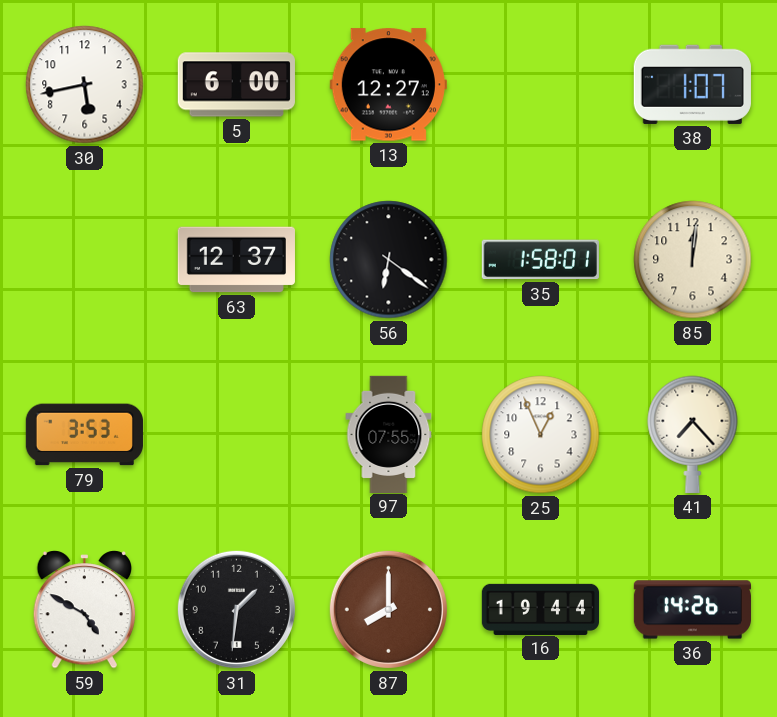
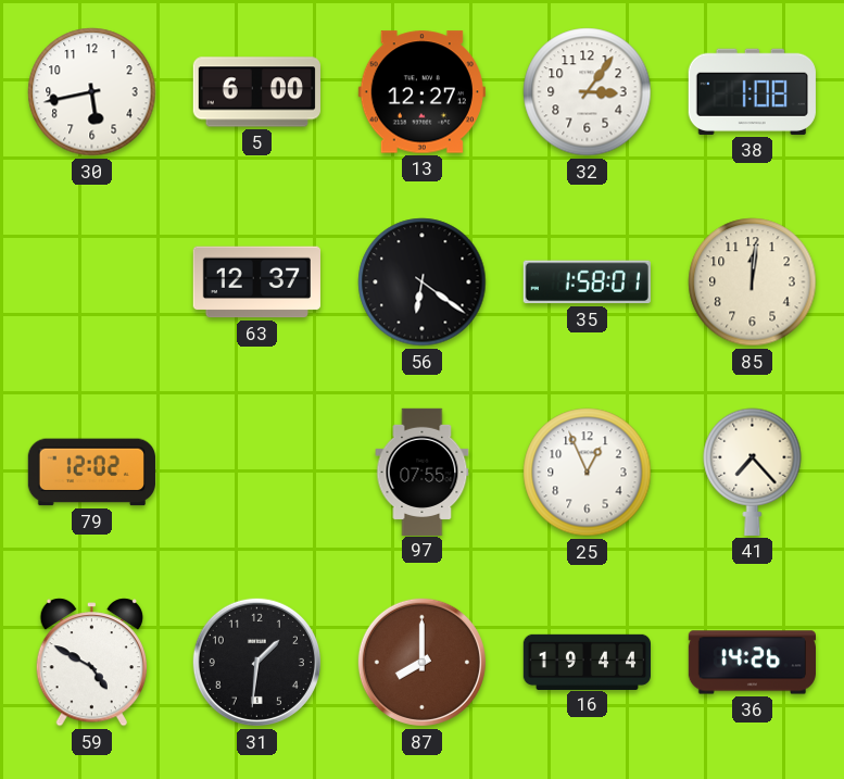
32: none -> 3:06 (588, 92)
38: 1:07 -> 1:08 (752, 91)
79: 3:53 -> 12:02 (91, 473)
